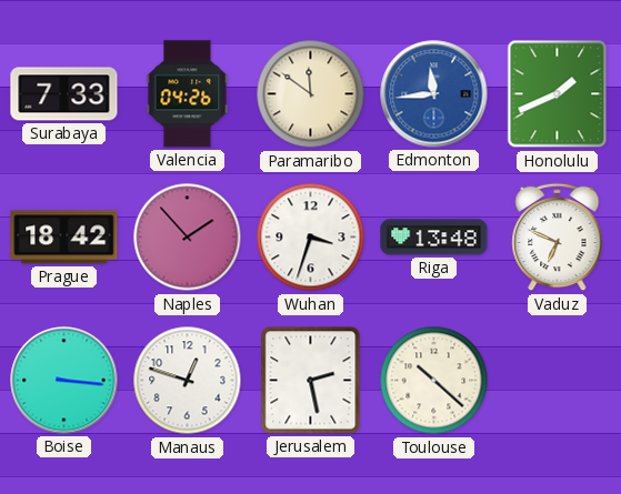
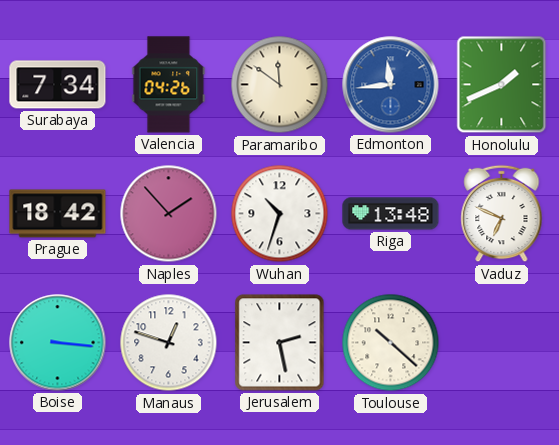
Surabaya: 7:33 -> 7:34 (58, 85)
Wuhan: 3:33 -> 10:33 (280, 214)
